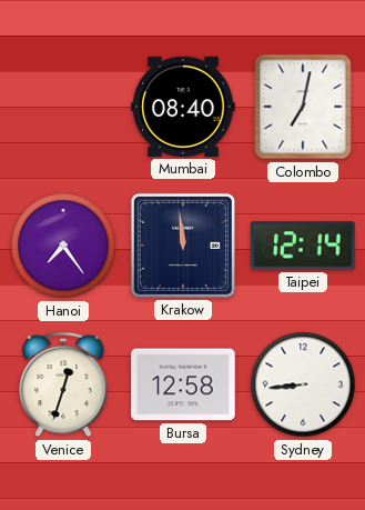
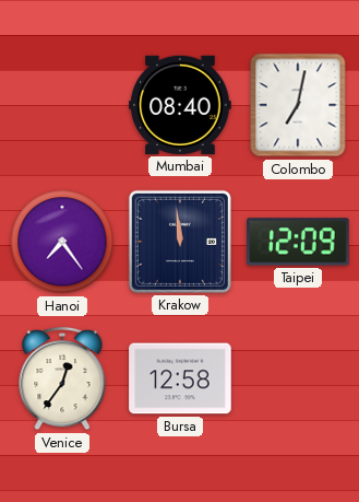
Taipei: 12:14 -> 12:09 (298, 242)
Venice: 12:33 -> 12:36 (62, 378)
Sydney: 8:44 -> none (303, 384)
